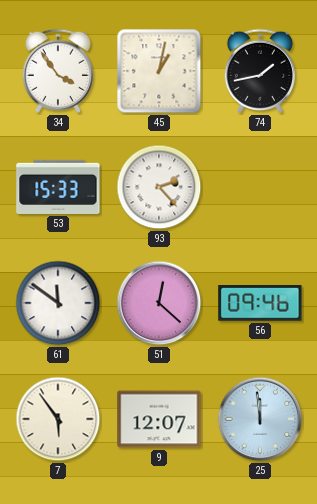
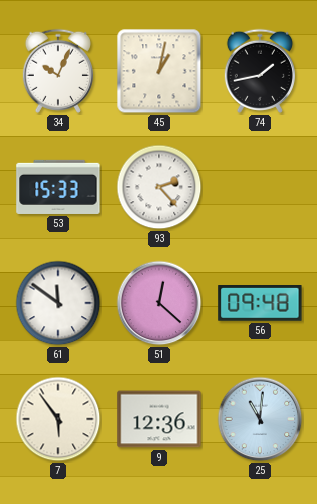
34: 3:54 -> 10:04 (58, 71)
56: 09:46 -> 09:48 (260, 304)
9: 12:07 -> 12:36 (159, 419)
25: 11:59 -> 11:01 (260, 419)
